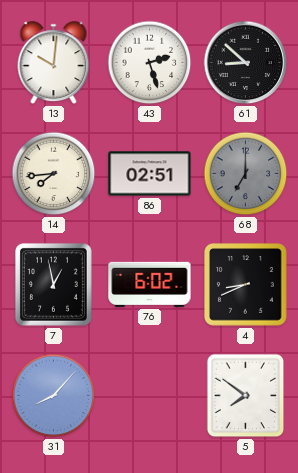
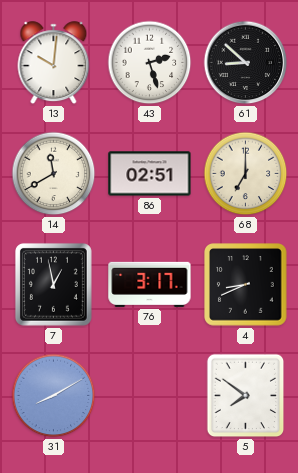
14: 7:44 -> 11:40 (54, 174)
68 dial: grey -> cream (246, 174)
76: 6:02 -> 3:17 (150, 284)
31: 8:07 -> 8:10 (54, 396)
